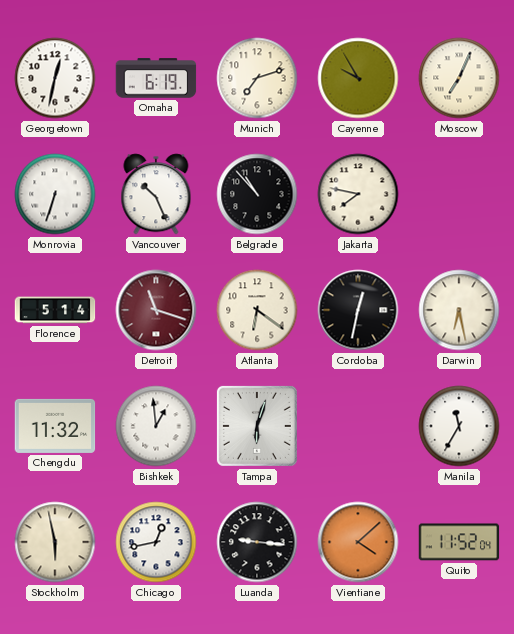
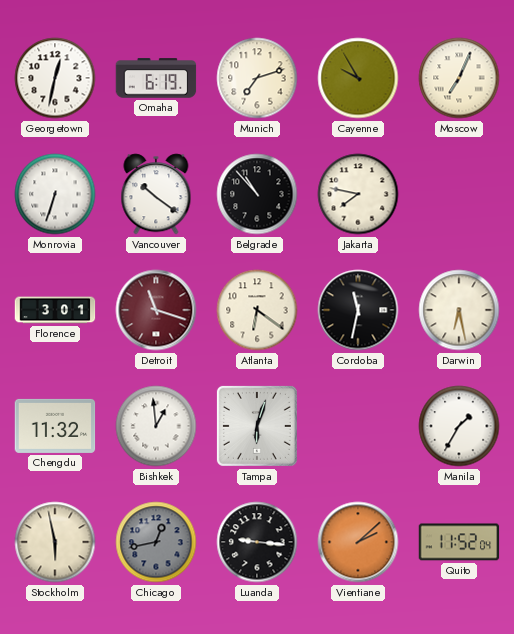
Vancouver: 10:26 -> 10:21 (156, 194)
Florence: 5:14 -> 3:01 (55, 310)
Cordoba: 12:32 -> 11:32 (358, 310)
Manila: 11:35 -> 1:35 (459, 426)
Chicago dial: white -> grey (156, 542)
Vientiane: 4:08 -> 2:08 (358, 542)
